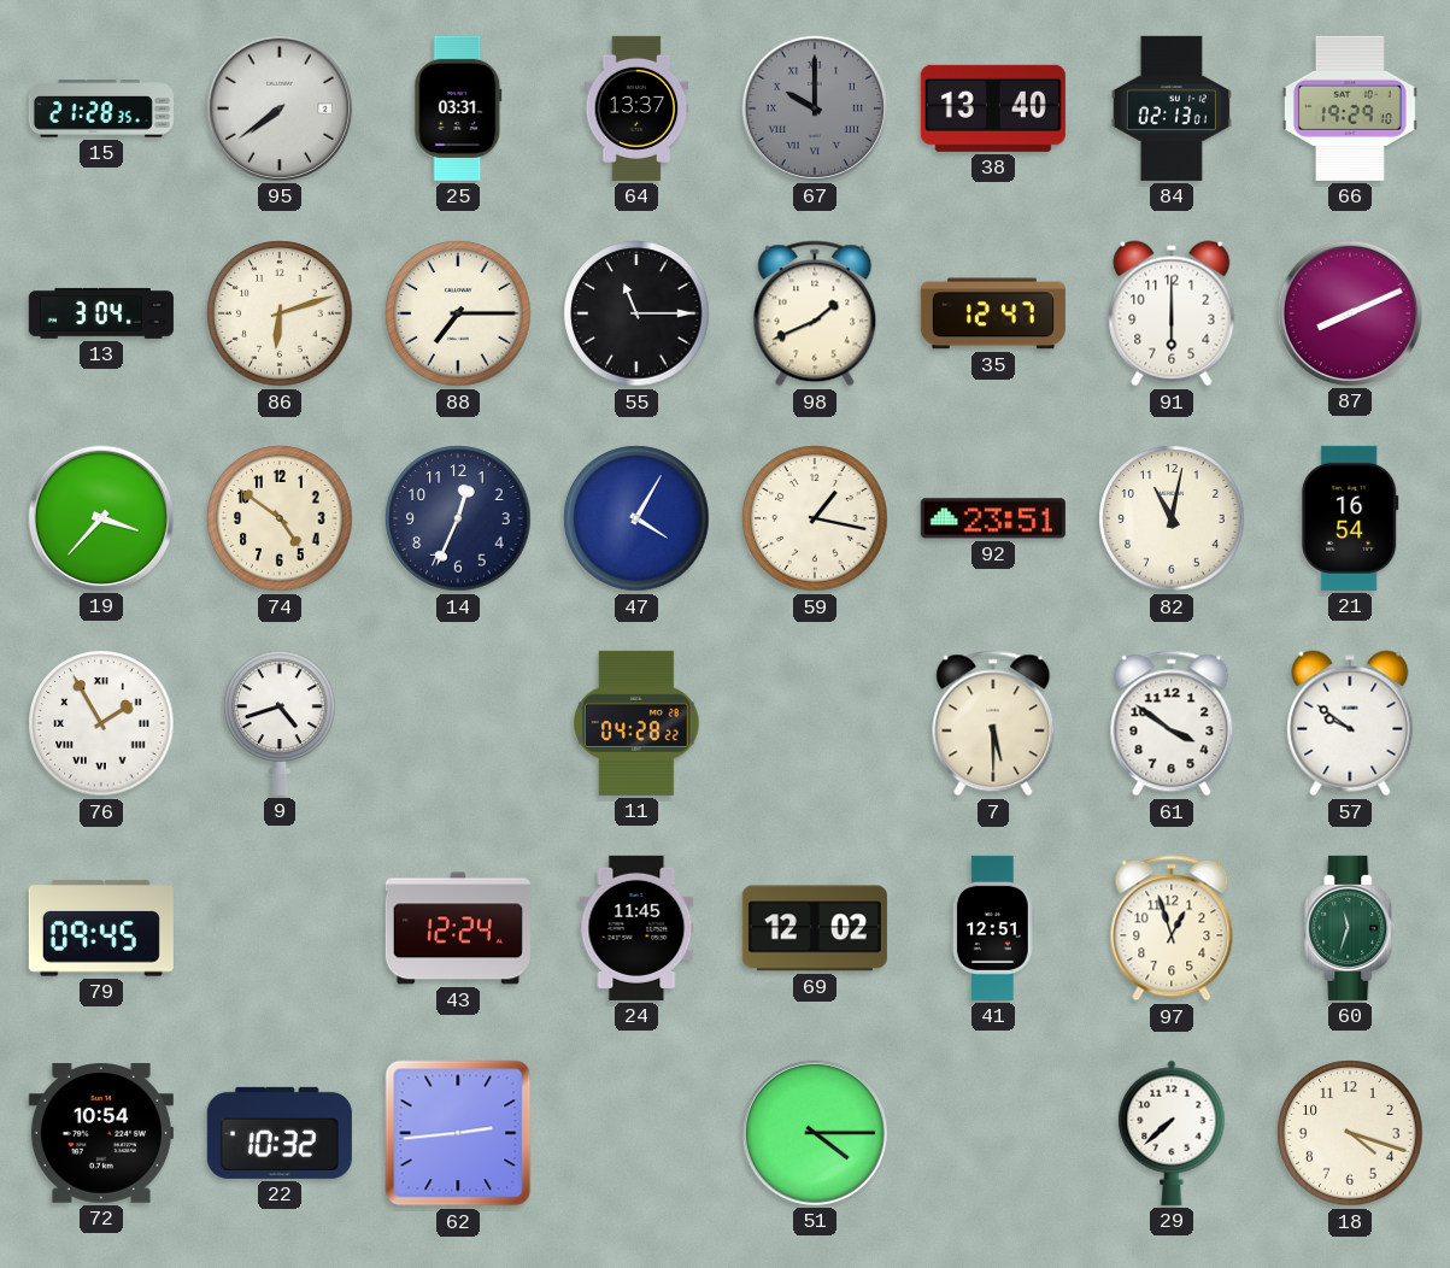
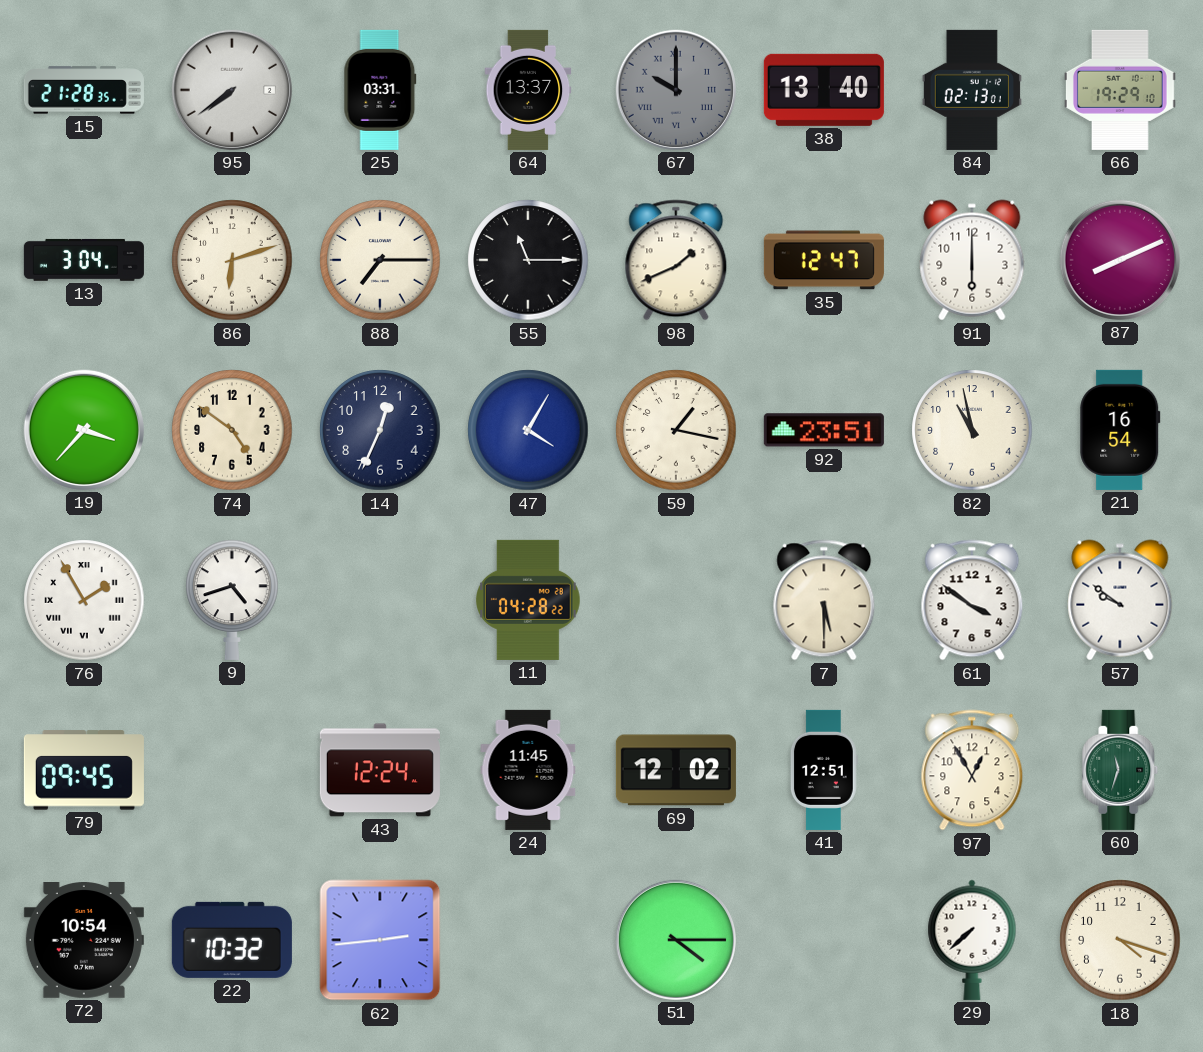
82: 11:02 -> 10:58 (972, 430)
97: 12:57 -> 12:55 (972, 770)
